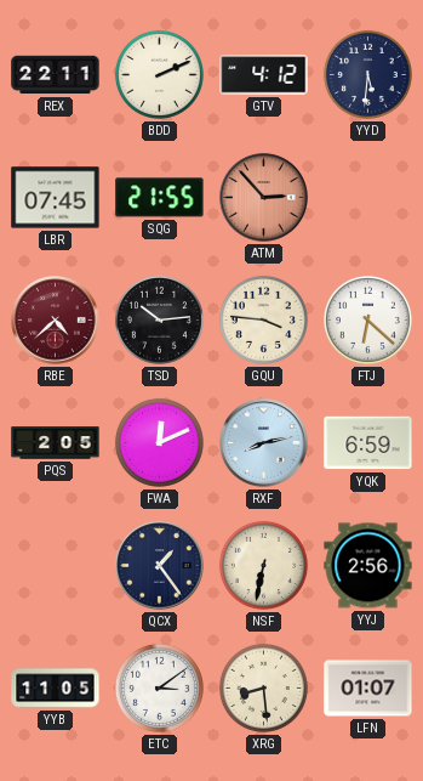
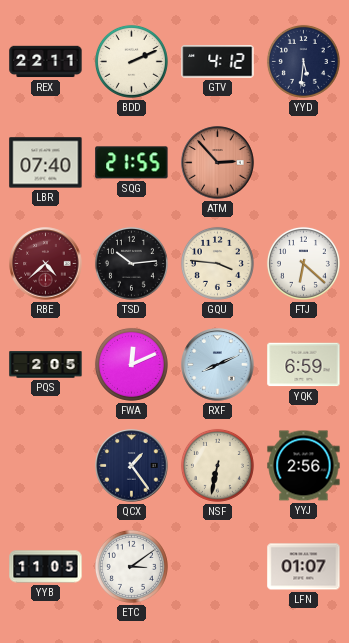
LBR: 07:45 -> 07:40 (46, 163)
RXF: 8:13 -> 8:11 (218, 365)
XRG: 8:29 -> none (263, 687)
